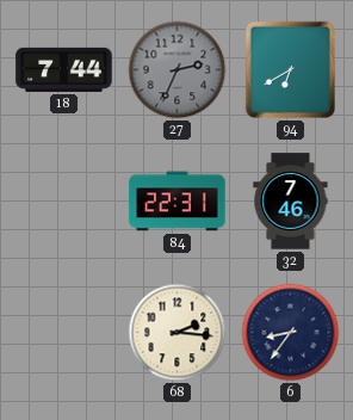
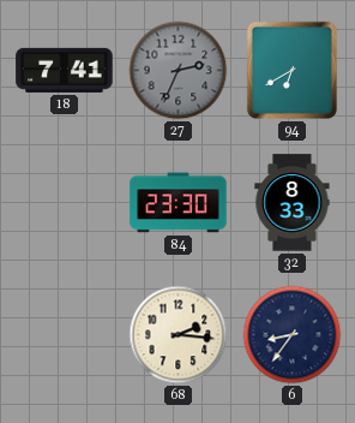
18: 7:44 -> 7:41 (65, 70)
84: 22:31 -> 23:30 (179, 203)
32: 7:46 -> 8:33 (293, 203)
